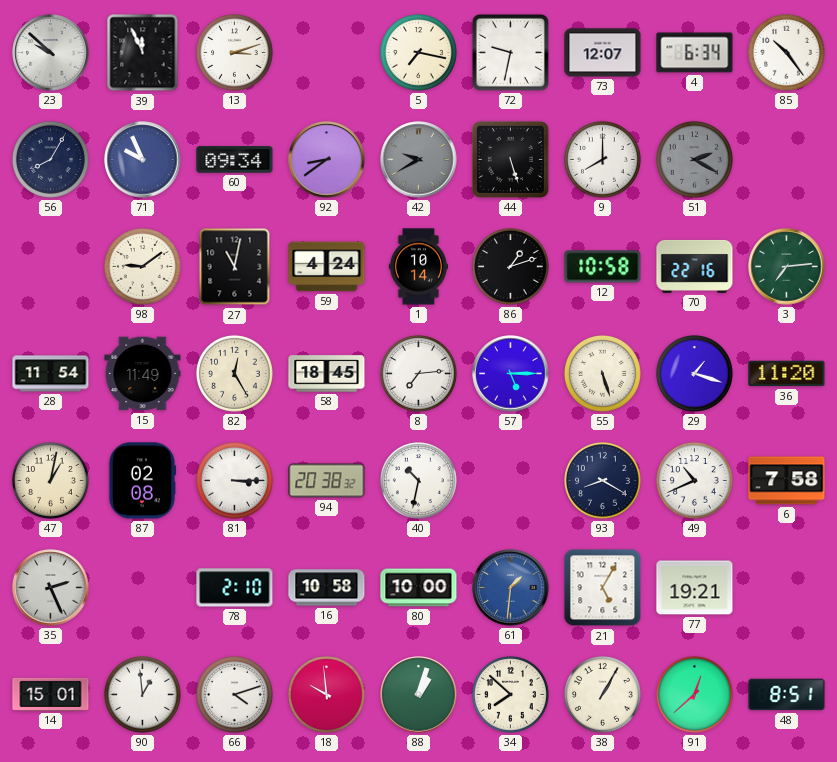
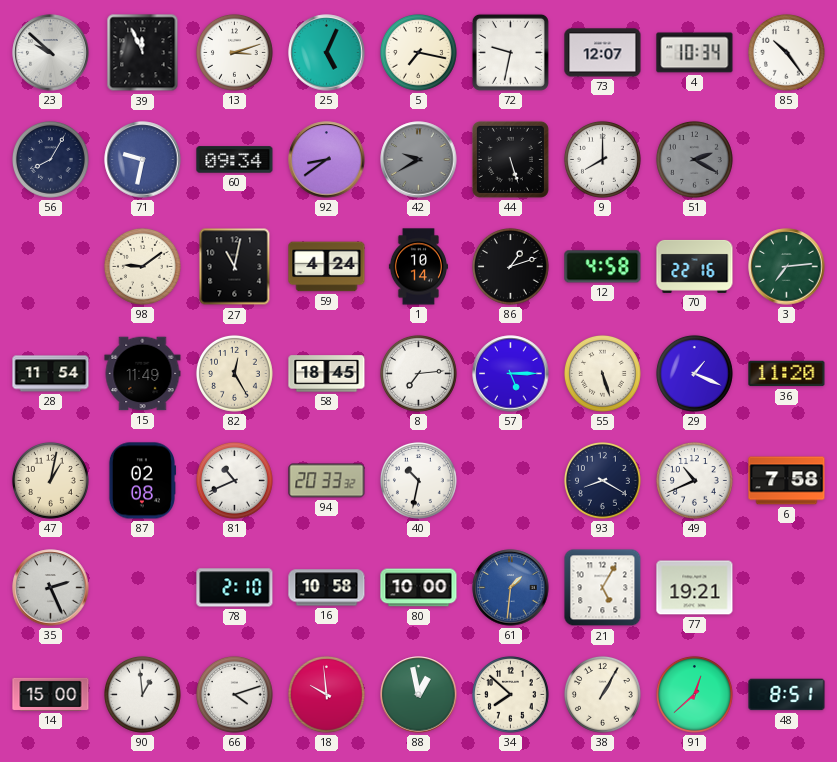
25: none -> 5:04 (327, 53)
4: 6:34 -> 10:34 (695, 53)
71: 9:56 -> 9:32 (143, 160)
12: 10:58 -> 4:58 (603, 267)
29: 1:18 -> 1:19 (694, 373)
81: 3:15 -> 10:41 (234, 480)
94: 20:38 -> 20:33 (327, 481)
14: 15:01 -> 15:00 (51, 694)
88: 1:03 -> 12:58 (419, 695)
